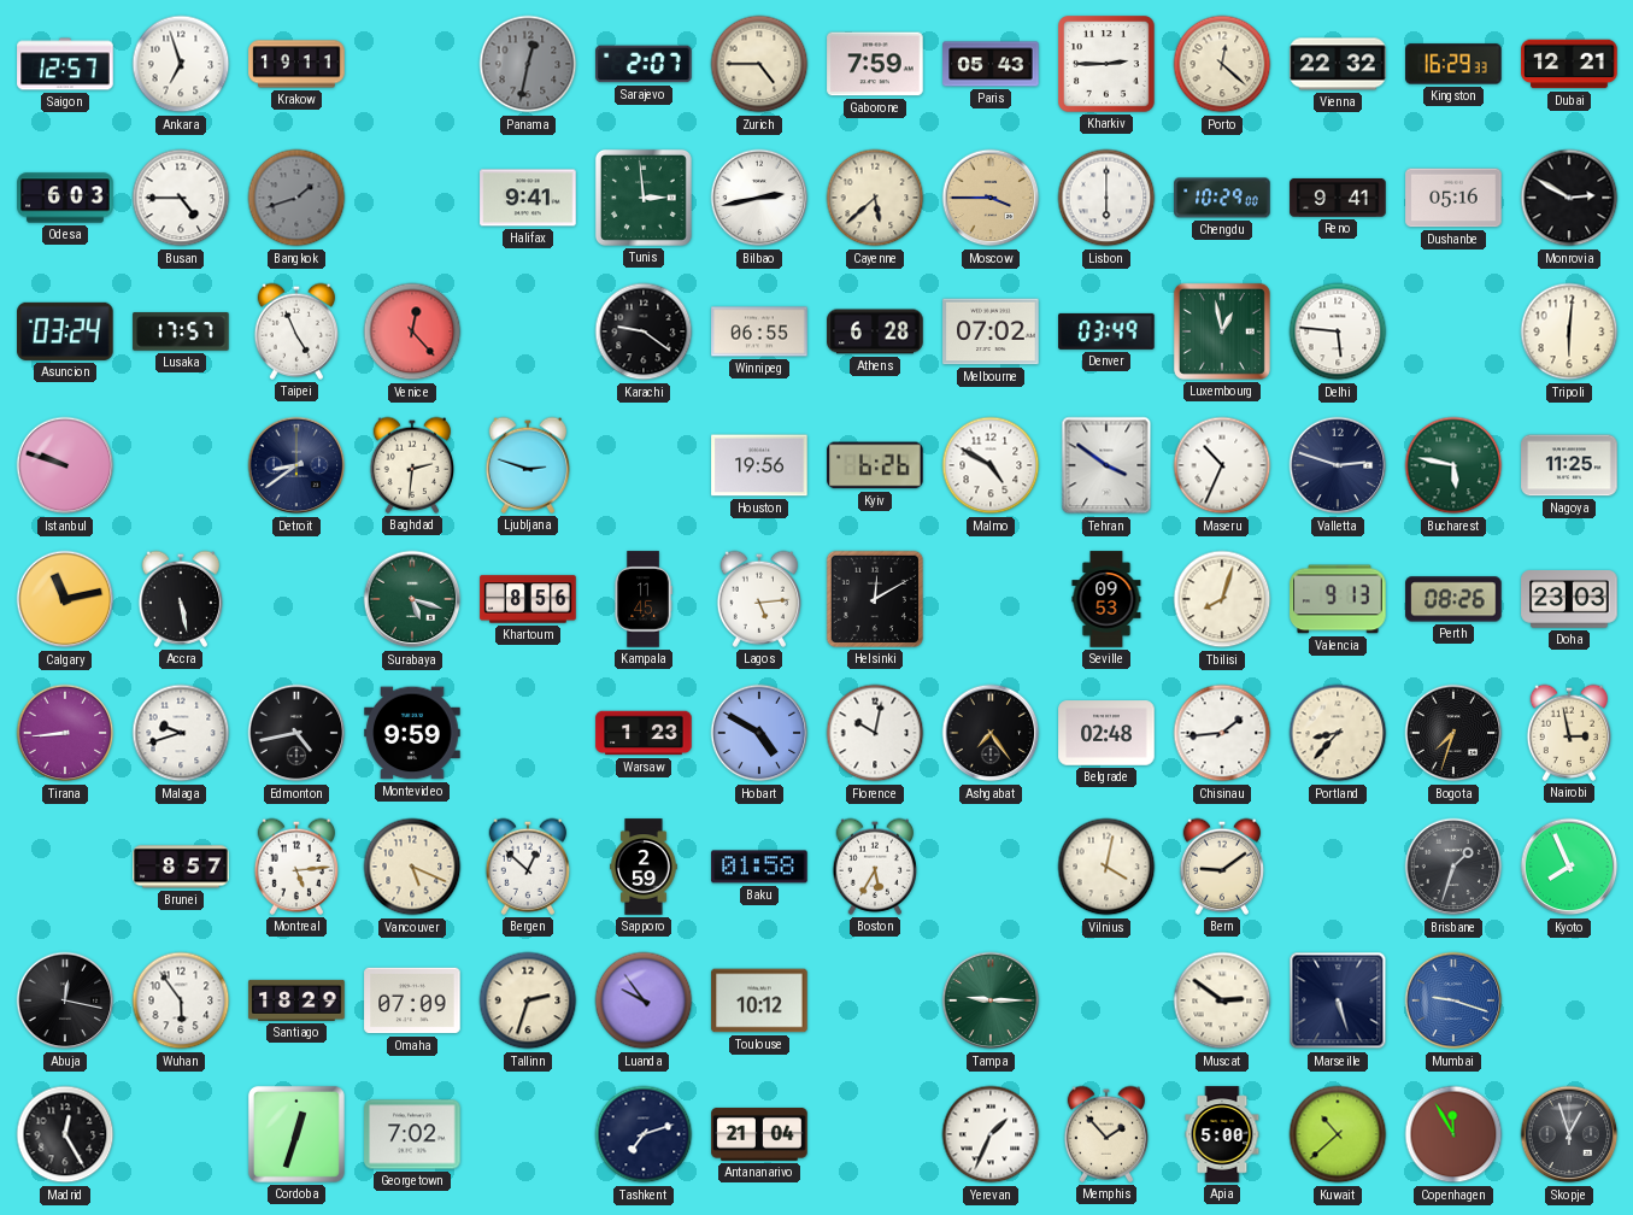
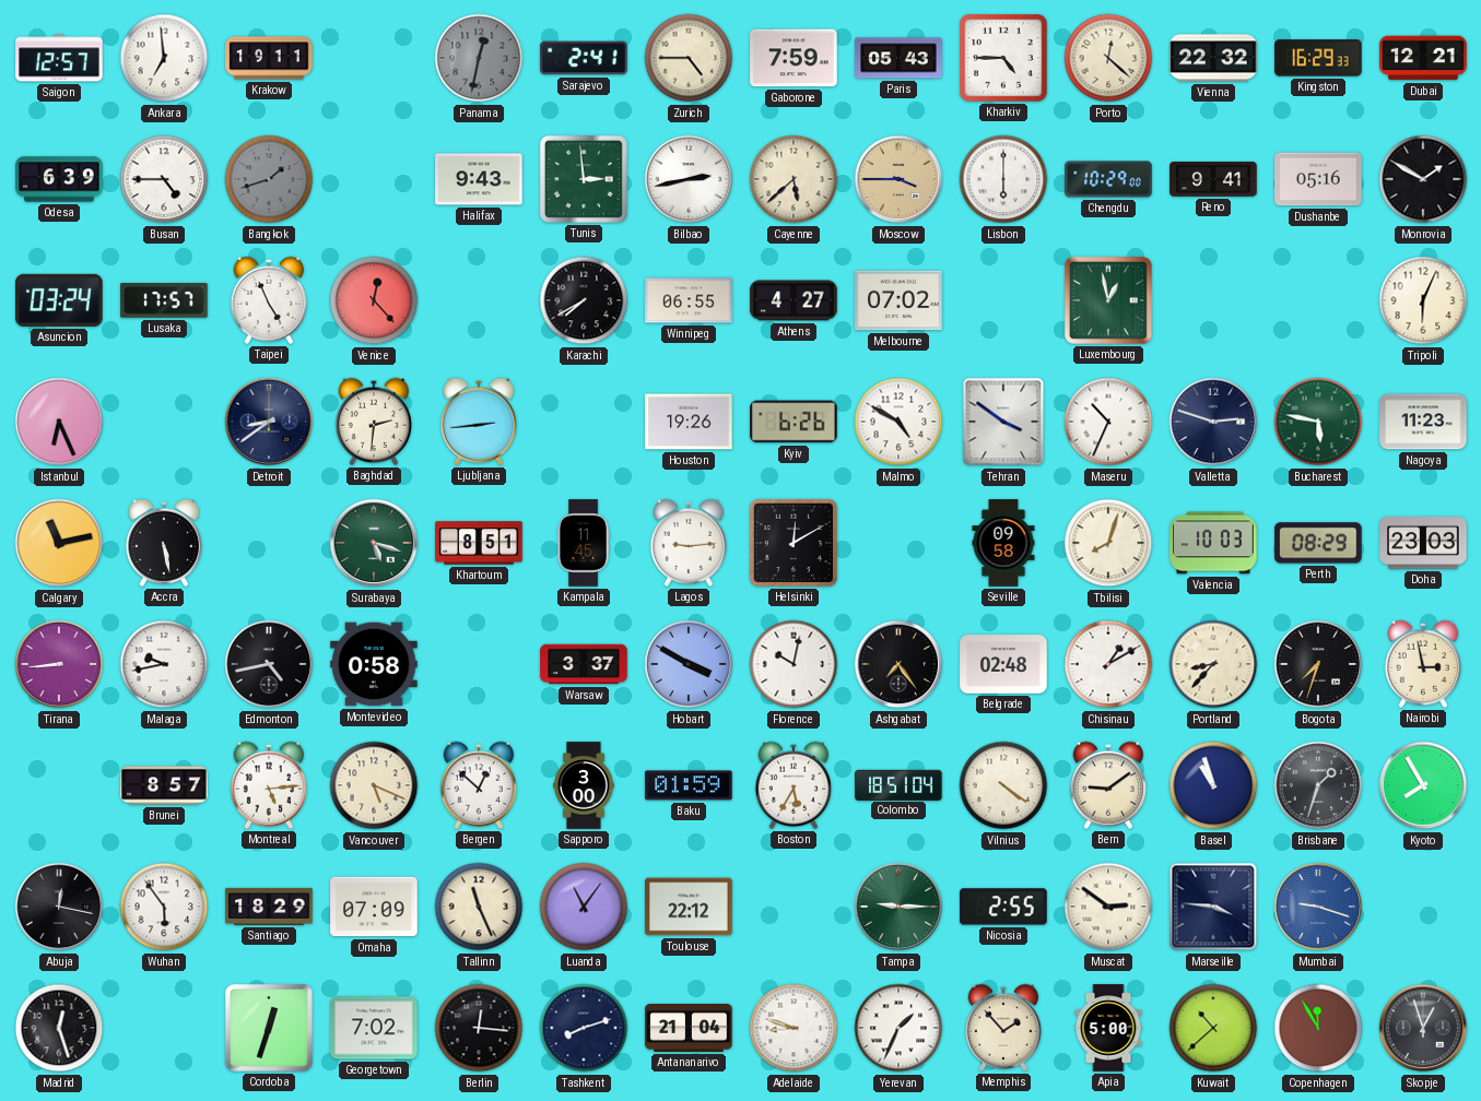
Ankara: 6:57 -> 6:59 (164, 58)
Sarajevo: 2:07 -> 2:41 (584, 58)
Kharkiv: 2:45 -> 4:45 (1003, 58)
Odesa: 6:03 -> 6:39 (59, 179)
Halifax: 9:41 -> 9:43 (479, 179)
Monrovia: 2:50 -> 1:50 (1423, 179)
Karachi: 9:21 -> 7:40 (584, 300)
Athens: 6:28 -> 4:27 (794, 300)
Denver: 03:49 -> none (1106, 331)
Delhi: 5:46 -> none (1338, 331)
Tripoli: 6:01 -> 6:04 (1423, 300)
Istanbul: 9:48 -> 6:26 (59, 422)
Ljubljana: 2:48 -> 2:44 (478, 422)
Houston: 19:56 -> 19:26 (689, 422)
Nagoya: 11:25 -> 11:23 (1423, 422)
Khartoum: 8:56 -> 8:51 (479, 543)
Lagos: 5:14 -> 9:14 (687, 543)
Seville: 09:53 -> 09:58 (1003, 543)
Valencia: 9:13 -> 10:03 (1213, 543)
Perth: 08:26 -> 08:29 (1318, 543)
Malaga: 9:42 -> 9:43 (164, 664)
Montevideo: 9:59 -> 0:58 (374, 664)
Warsaw: 1:23 -> 3:37 (584, 664)
Hobart: 4:50 -> 3:50 (689, 664)
Chisinau: 1:44 -> 1:10 (1108, 664)
Sapporo: 2:59 -> 3:00 (584, 785)
Baku: 01:58 -> 01:59 (689, 785)
Colombo: none -> 18:51 (898, 784)
Vilnius: 4:02 -> 4:21 (1003, 785)
Basel: none -> 10:57 (1213, 785)
Kyoto: 7:56 -> 7:55 (1423, 785)
Tallinn: 2:33 -> 11:26 (479, 907)
Luanda: 9:54 -> 11:06 (584, 907)
Toulouse: 10:12 -> 22:12 (689, 907)
Nicosia: none -> 2:55 (1003, 907)
Marseille: 5:27 -> 3:46 (1213, 907)
Madrid: 12:25 -> 12:27 (59, 1028)
Berlin: none -> 12:16 (479, 1028)
Tashkent: 7:12 -> 8:12 (584, 1028)
Adelaide: none -> 8:48 (794, 1028)
